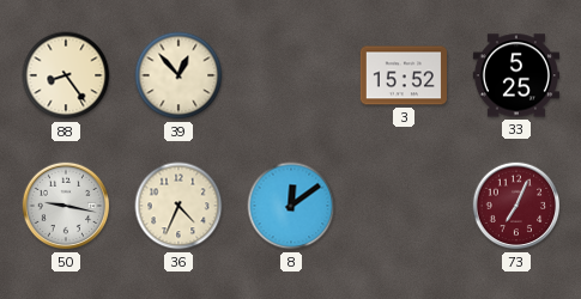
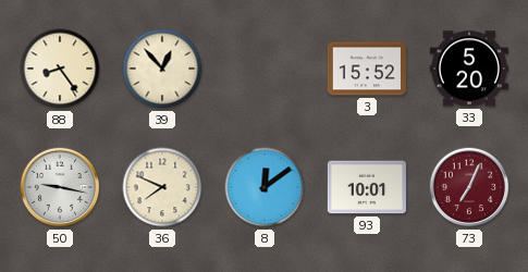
33: 5:25 -> 5:20 (469, 69)
36: 4:34 -> 7:49 (162, 187)
93: none -> 10:01 (367, 187)
